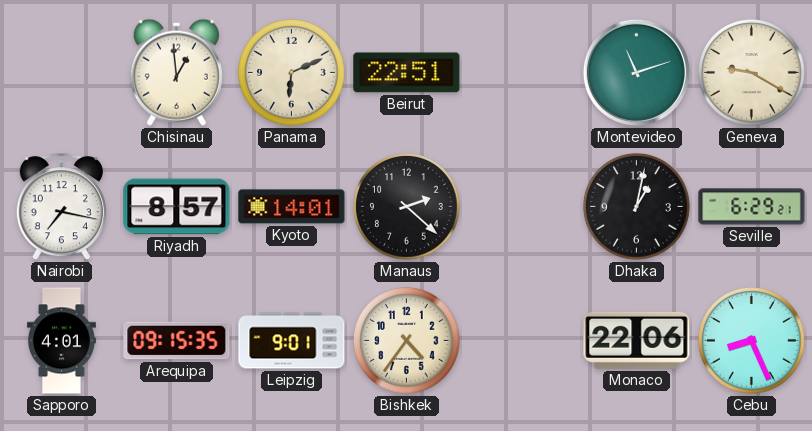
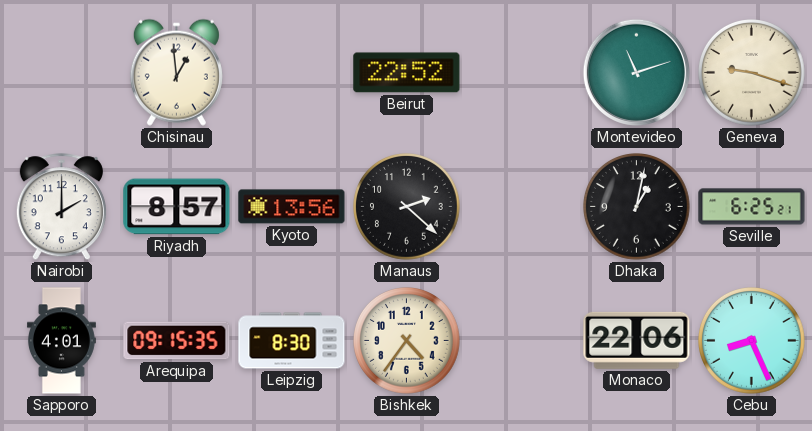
Panama: 6:11 -> none (292, 73)
Beirut: 22:51 -> 22:52 (407, 73)
Geneva: 9:20 -> 9:18 (752, 73)
Nairobi: 7:17 -> 2:00 (61, 207)
Kyoto: 14:01 -> 13:56 (292, 207)
Seville: 6:29 -> 6:25 (752, 207)
Leipzig: 9:01 -> 8:30 (292, 341)
